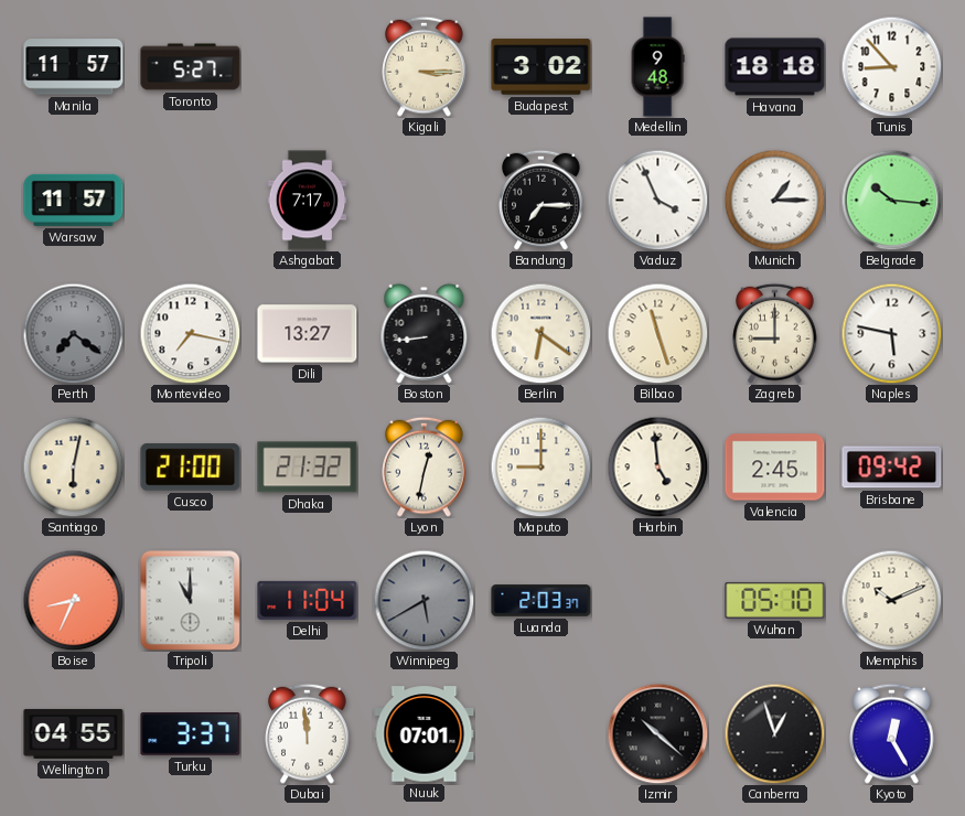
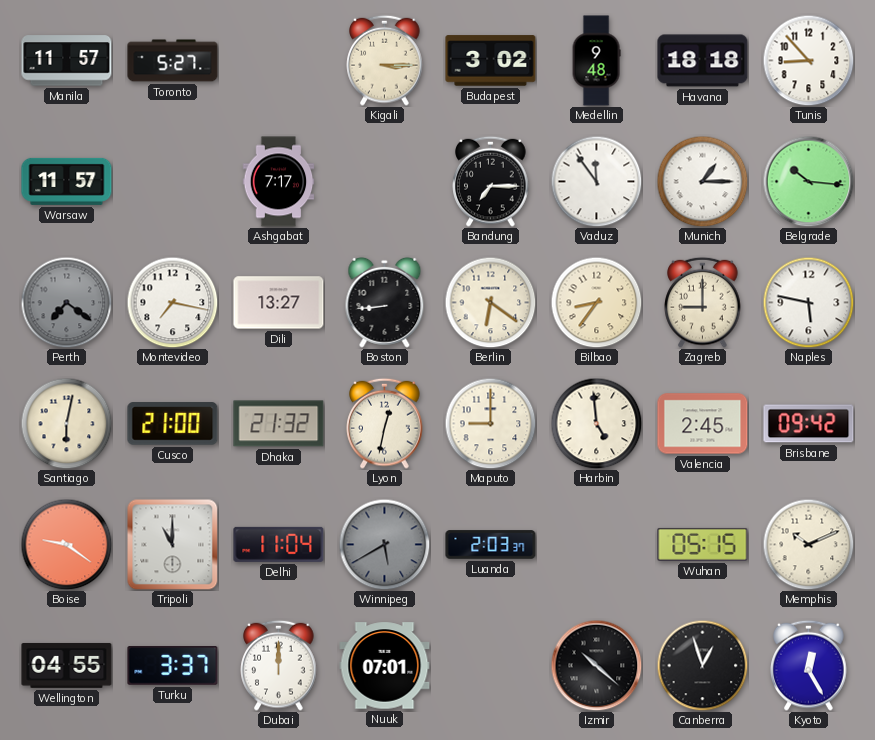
Vaduz: 3:56 -> 11:54 (596, 181)
Bilbao: 11:27 -> 8:36 (596, 302)
Boise: 8:34 -> 9:21 (66, 544)
Wuhan: 05:10 -> 05:15 (703, 544)
Dubai: 11:59 -> 12:00 (279, 665)
